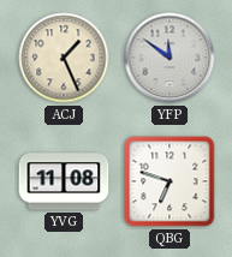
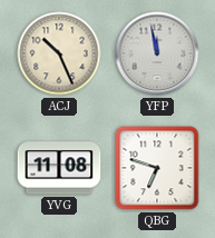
ACJ: 1:26 -> 10:26 (59, 53)
YFP: 11:51 -> 11:58 (157, 53)
